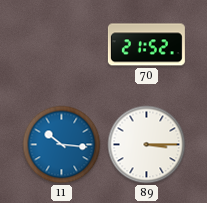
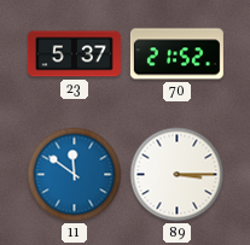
23: none -> 5:37 (74, 54)
11: 10:16 -> 11:51 (75, 175)
